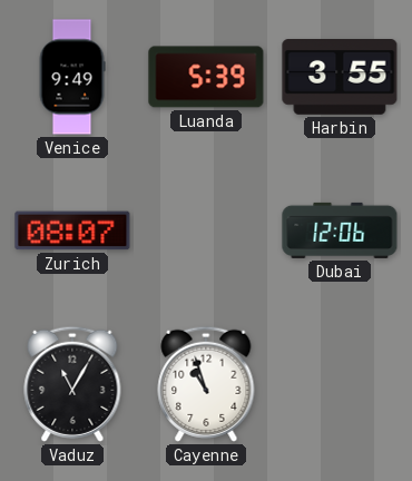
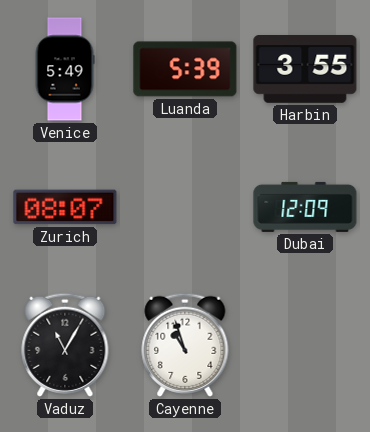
Venice: 9:49 -> 5:49 (65, 69)
Dubai: 12:06 -> 12:09 (305, 207)
